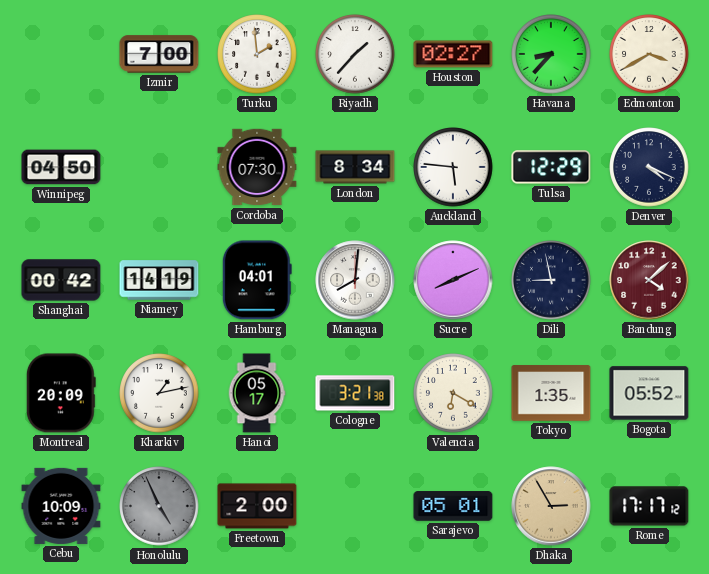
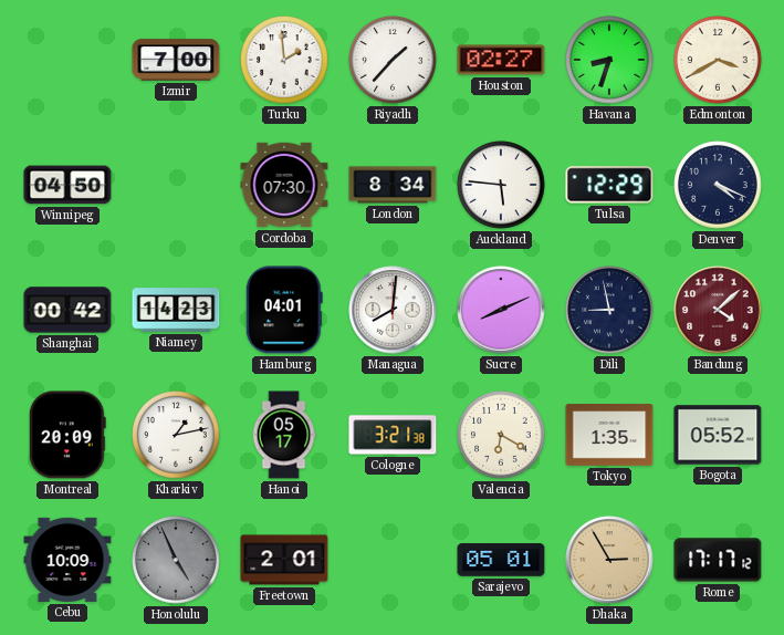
Havana: 8:37 -> 8:33 (609, 60)
Niamey: 14:19 -> 14:23 (176, 310)
Freetown: 2:00 -> 2:01 (284, 560)
